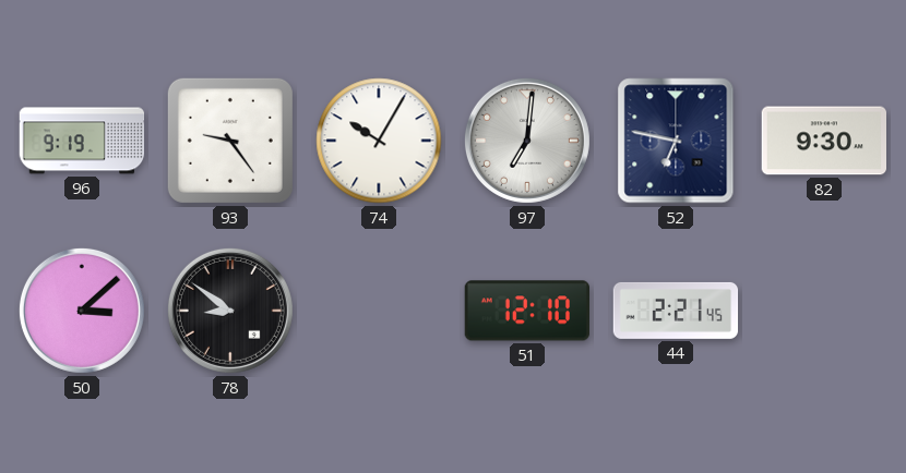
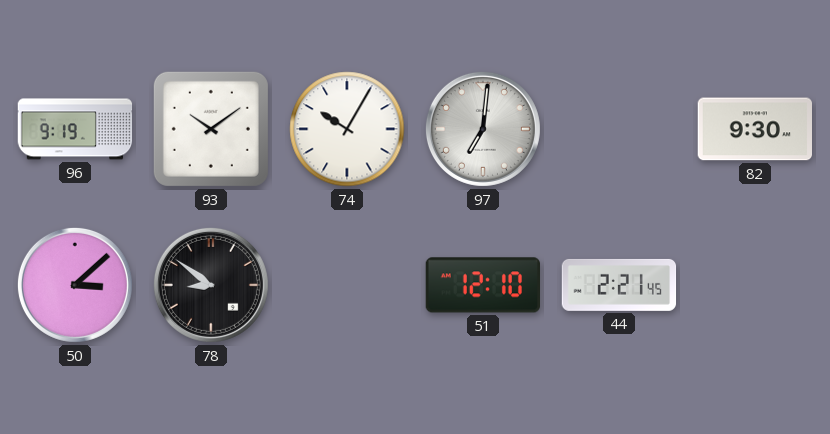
93: 9:24 -> 10:09 (211, 129)
52: 6:47 -> none (676, 141)
